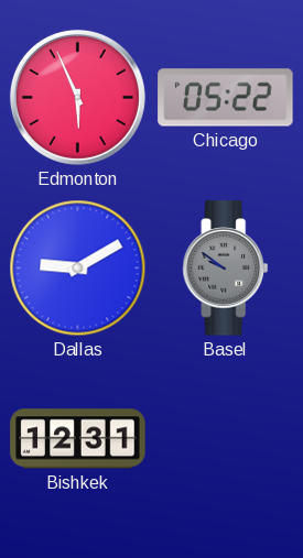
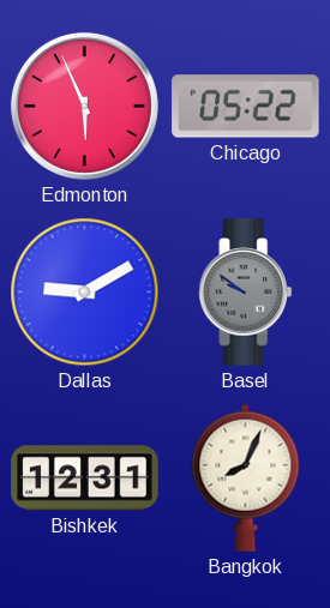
Bangkok: none -> 8:04 (246, 477)
